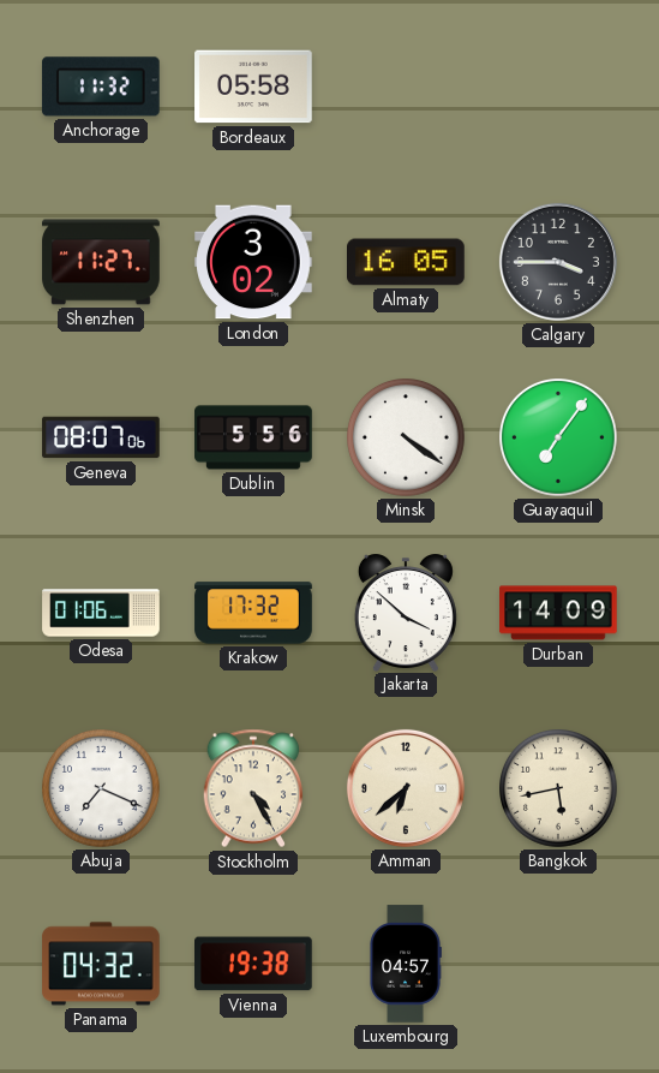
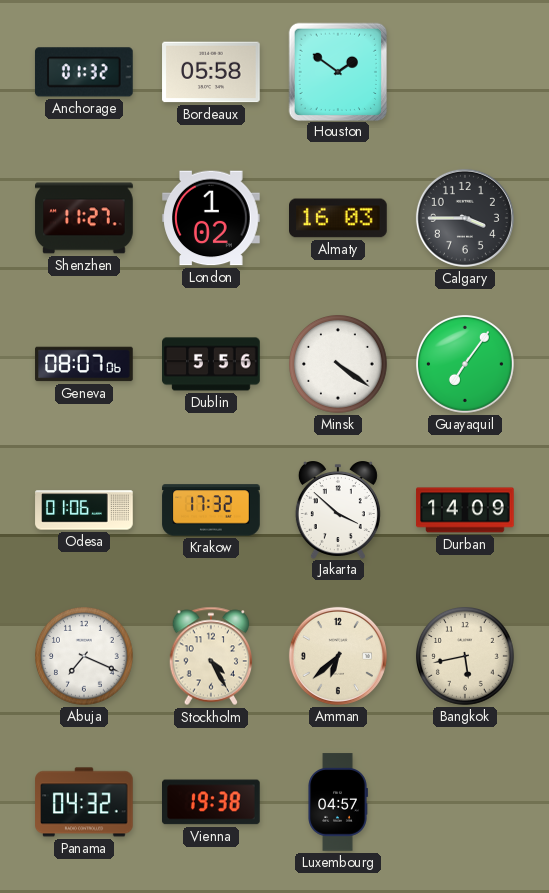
Anchorage: 11:32 -> 01:32 (84, 72)
Houston: none -> 1:51 (337, 71)
London: 3:02 -> 1:02 (211, 218)
Almaty: 16:05 -> 16:03 (339, 218)
